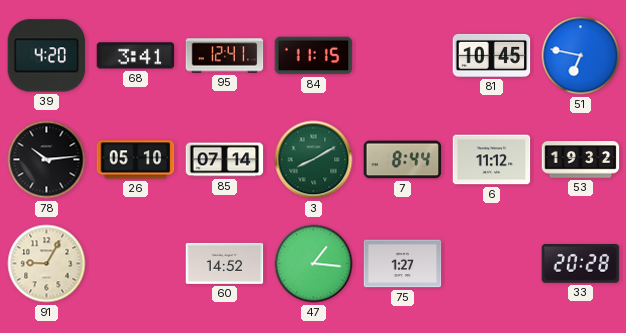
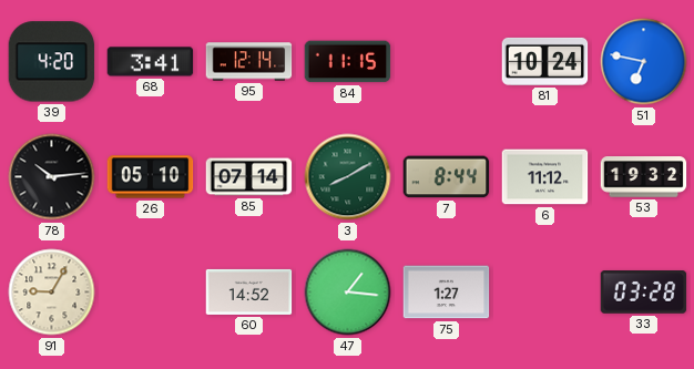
95: 12:41 -> 12:14 (249, 62)
81: 10:45 -> 10:24 (545, 61)
33: 20:28 -> 03:28 (644, 293)
